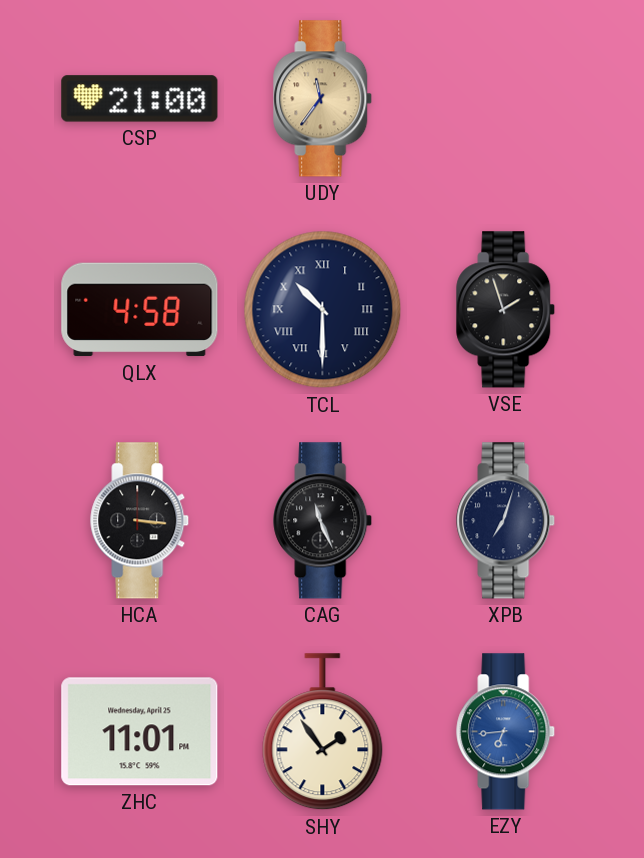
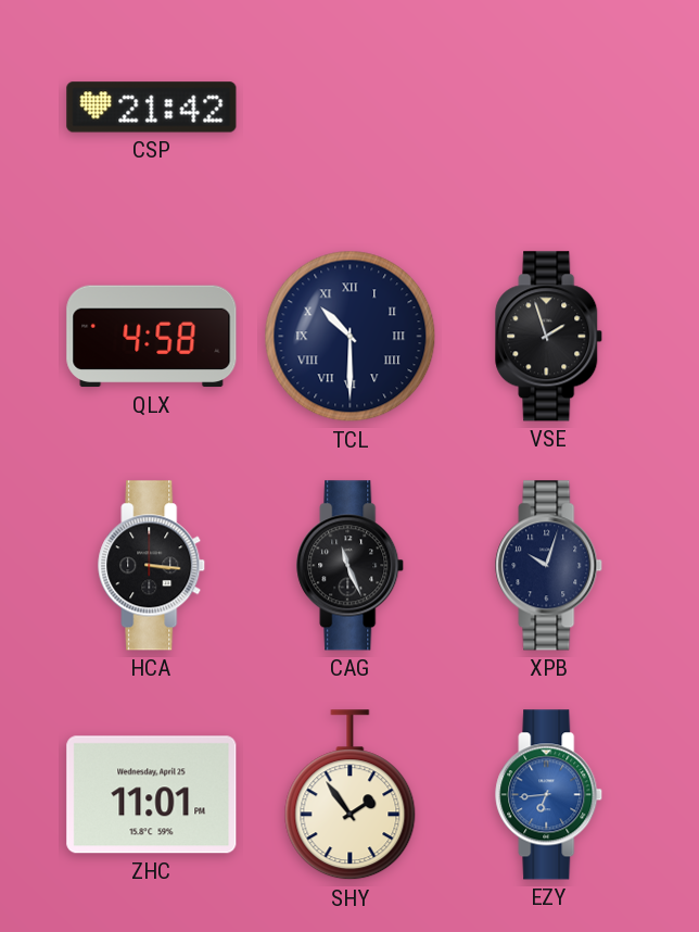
CSP: 21:00 -> 21:42 (152, 108)
UDY: 11:36 -> none (323, 99)
XPB: 7:03 -> 10:03 (549, 566)
